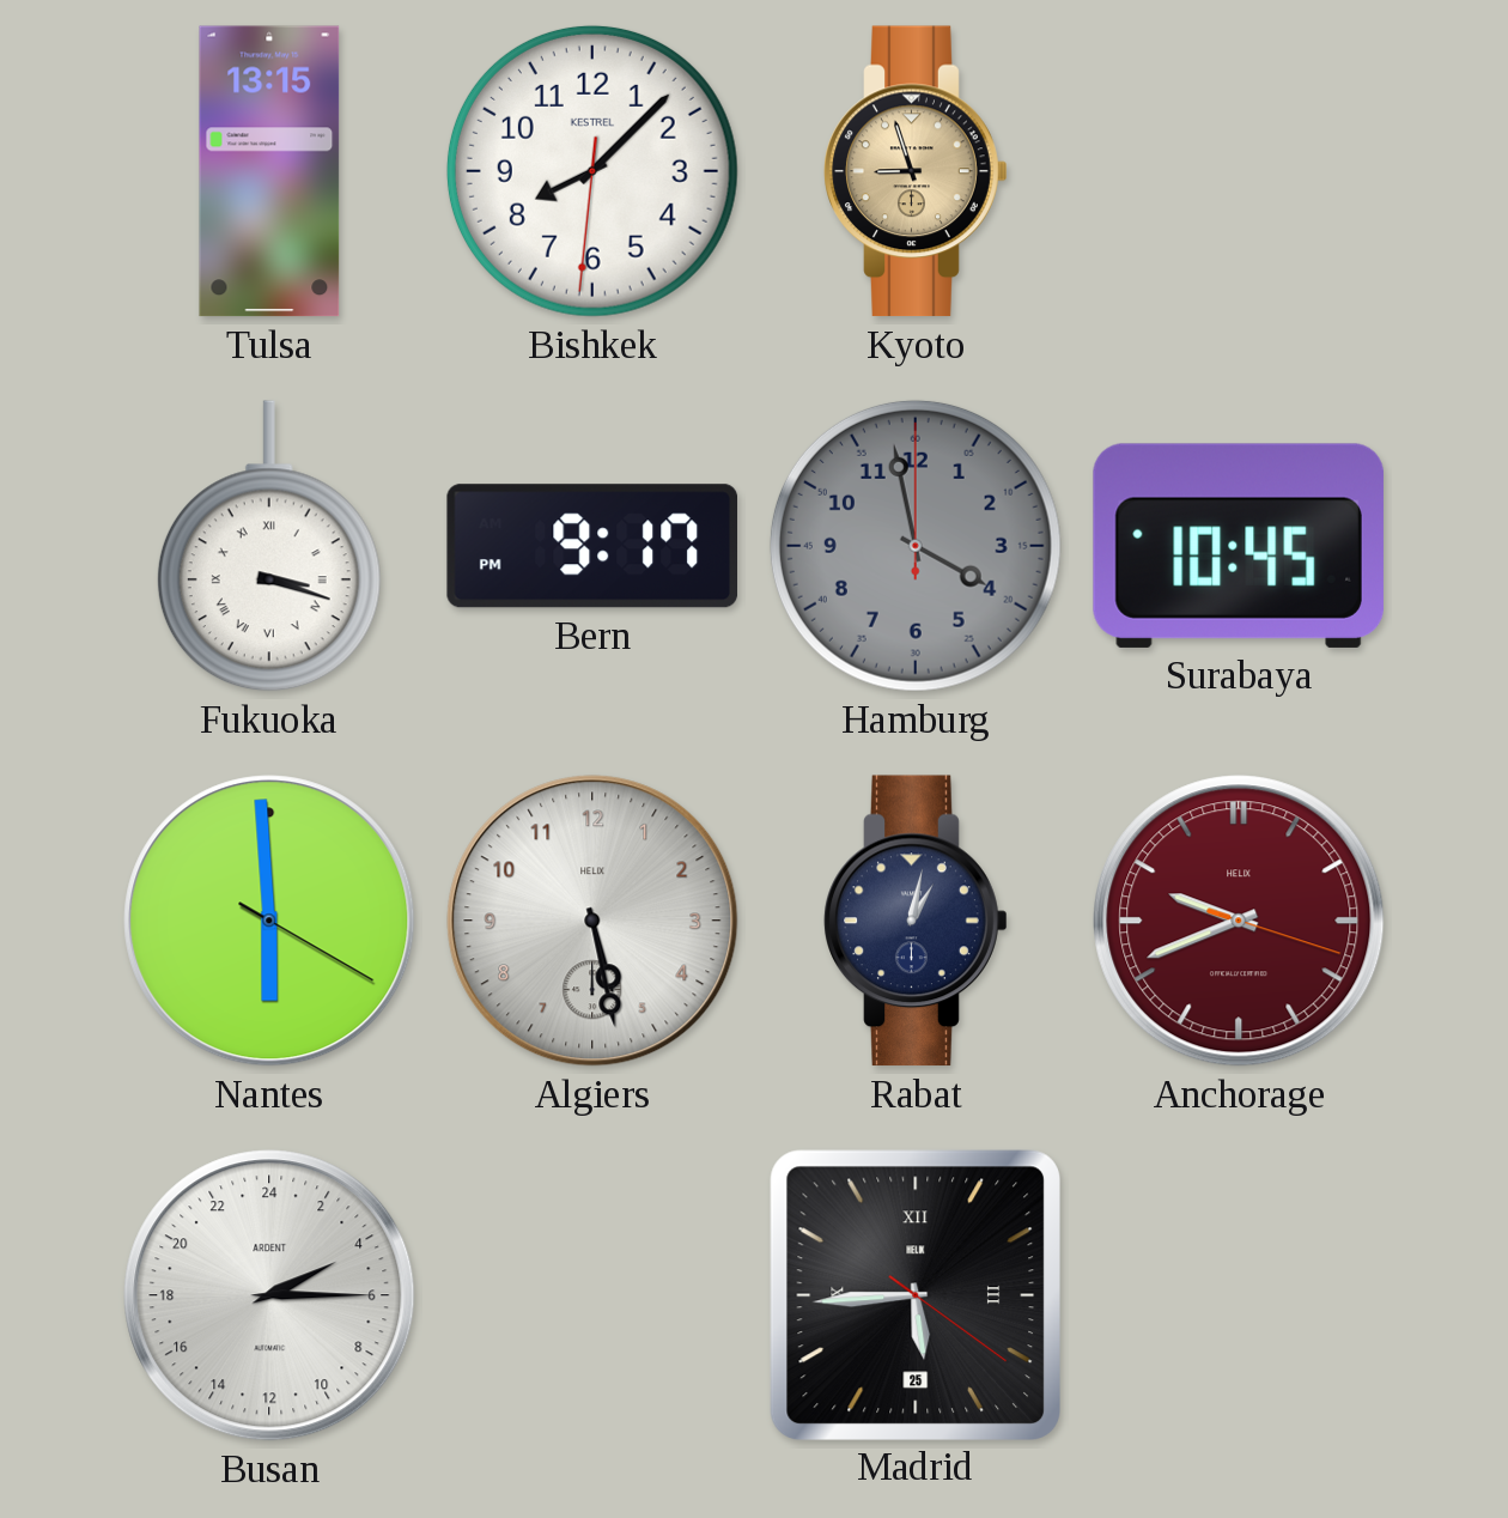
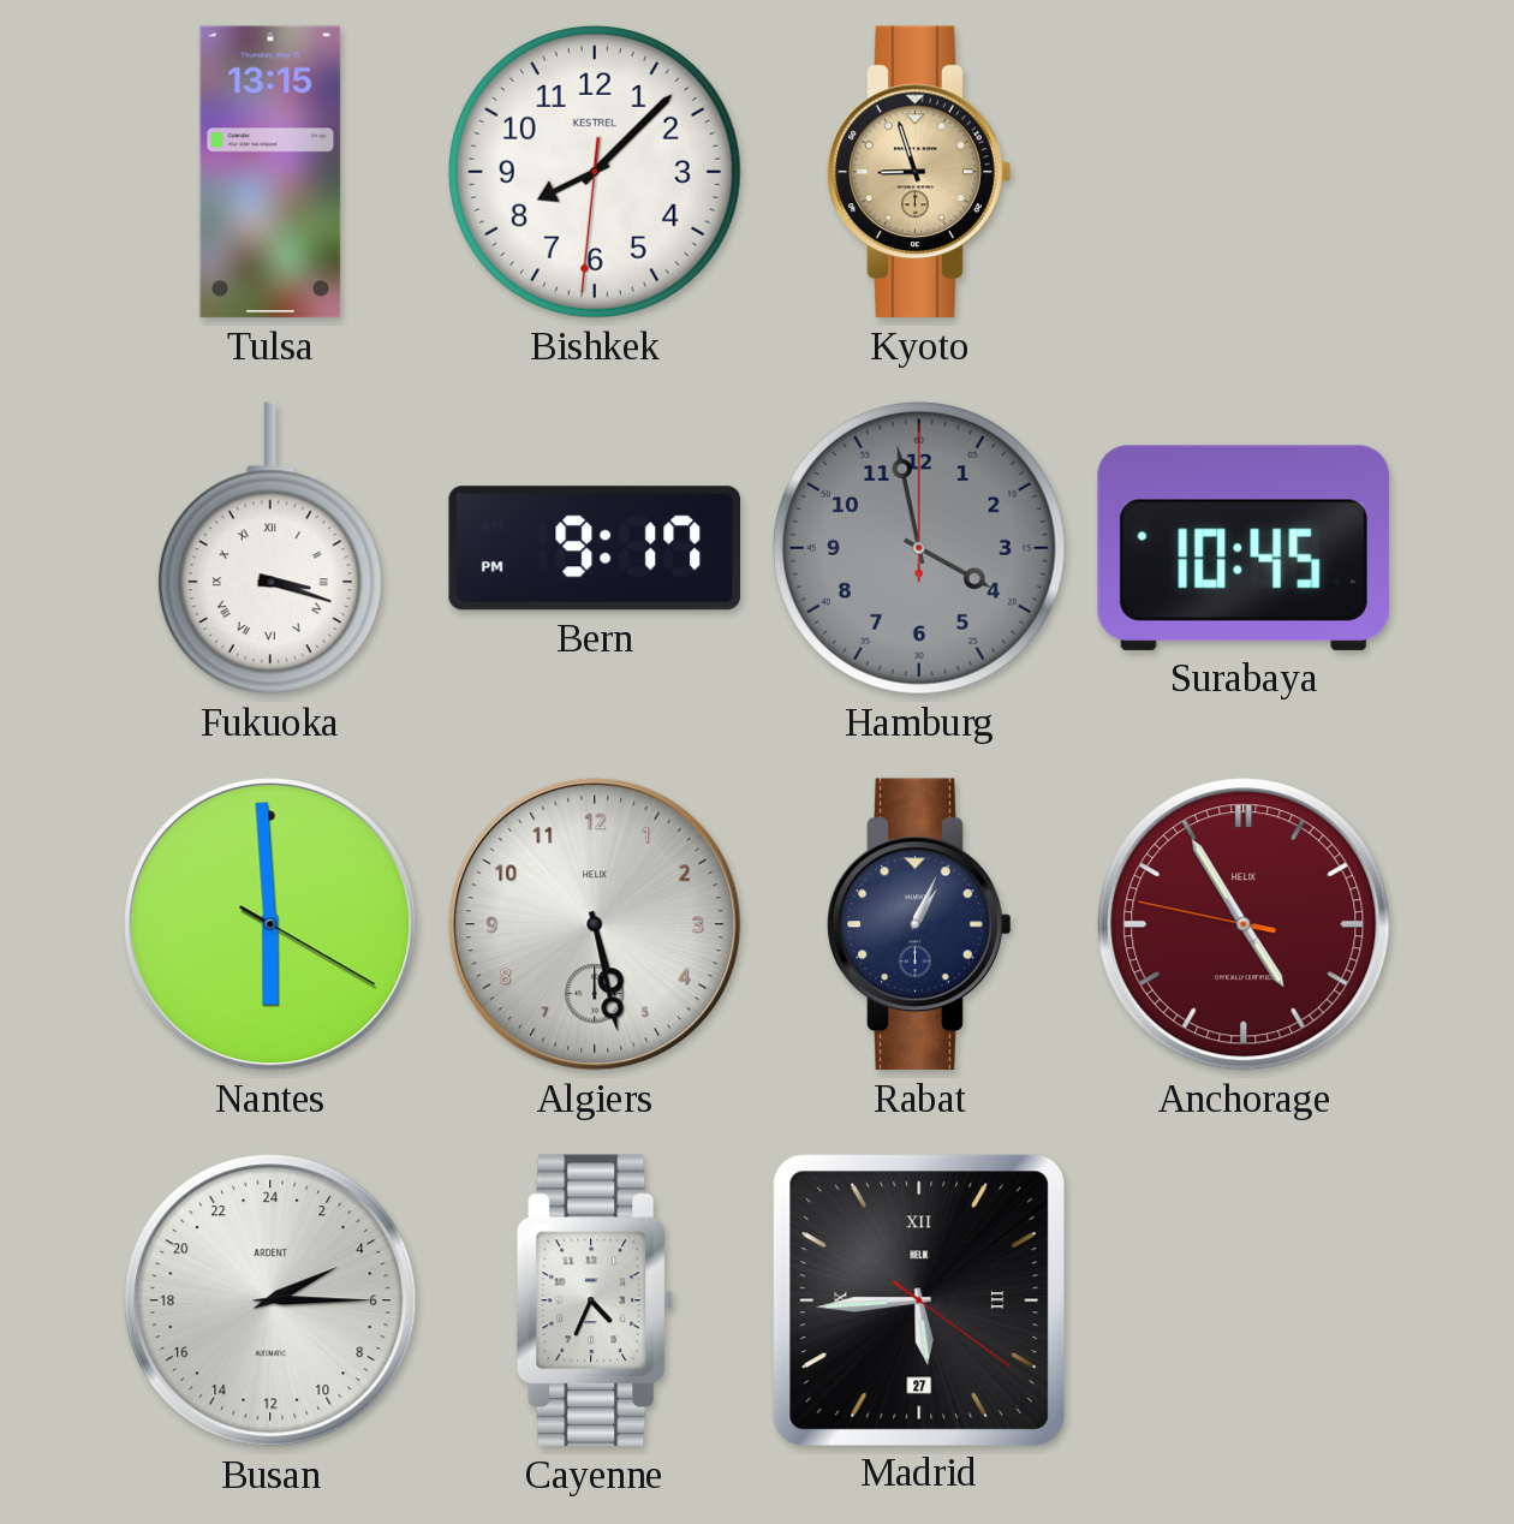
Rabat: 1:02 -> 1:04 (919, 924)
Anchorage: 9:41 -> 4:54 (1244, 924)
Cayenne: none -> 4:34 (595, 1300)
Madrid date: 25 -> 27 (918, 1299)
